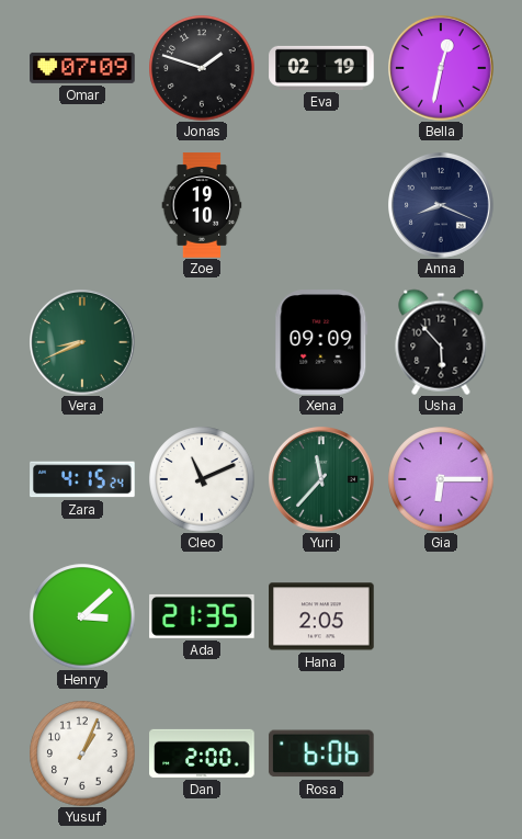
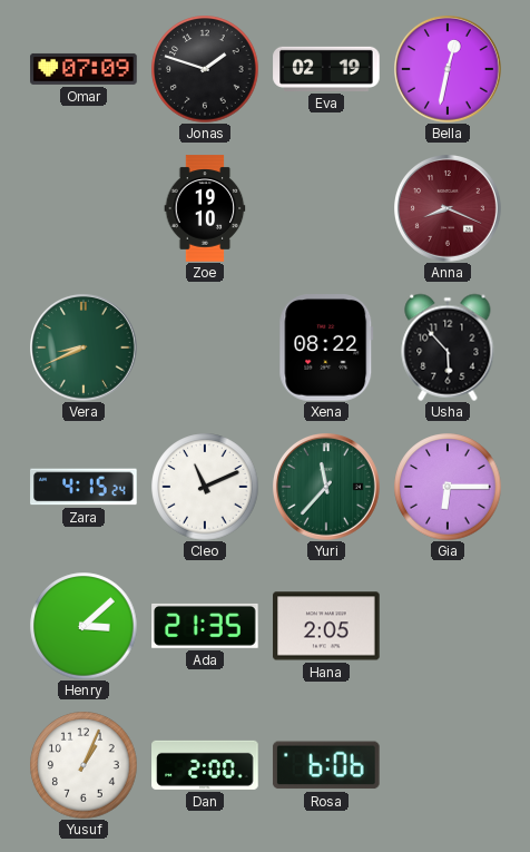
Anna dial: navy -> burgundy (449, 209)
Xena: 09:09 -> 08:22 (326, 347)
